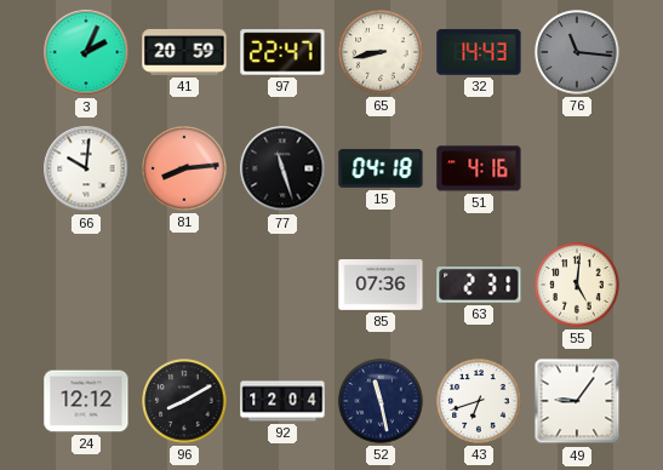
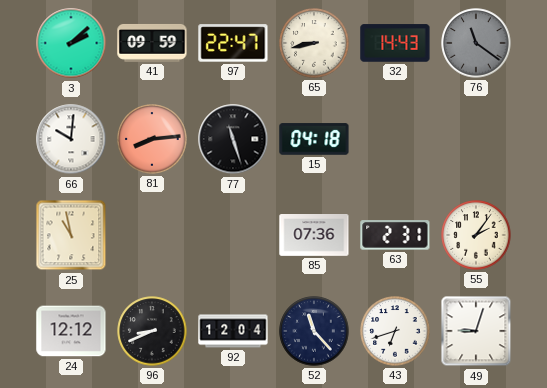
3: 2:04 -> 2:08 (71, 43)
41: 20:59 -> 09:59 (152, 43)
76: 11:16 -> 11:21 (476, 43)
51: 4:16 -> none (479, 168)
25: none -> 10:58 (71, 235)
55: 5:01 -> 2:06 (476, 235)
96: 8:10 -> 8:41 (152, 331)
52: 11:28 -> 11:23 (314, 331)
49: 9:06 -> 9:03 (476, 331)
